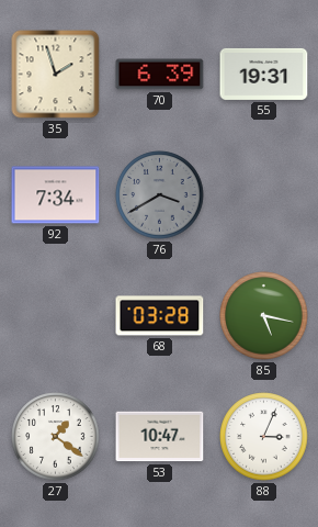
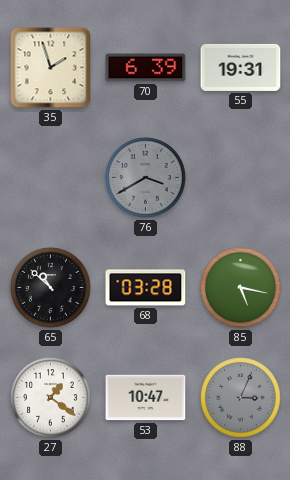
92: 7:34 -> none (56, 195)
65: none -> 10:52 (51, 288)
88 dial: white -> grey (241, 398)
